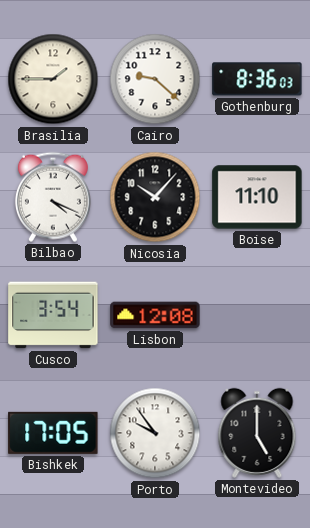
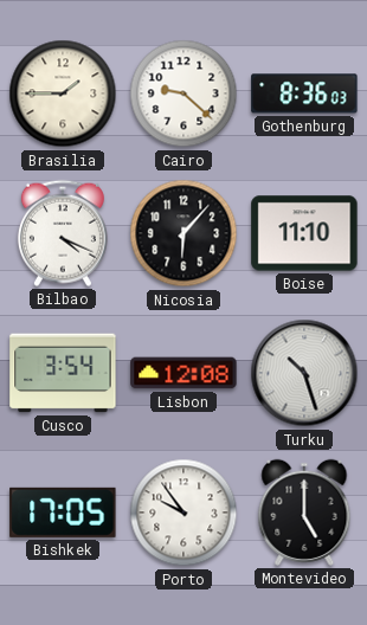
Nicosia: 10:07 -> 6:07 (183, 233)
Turku: none -> 10:27 (304, 373)
